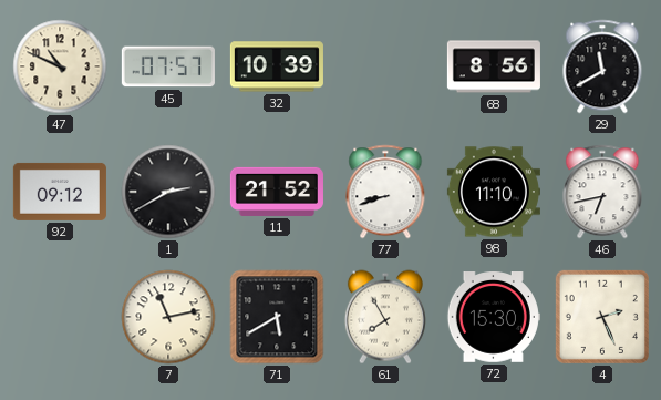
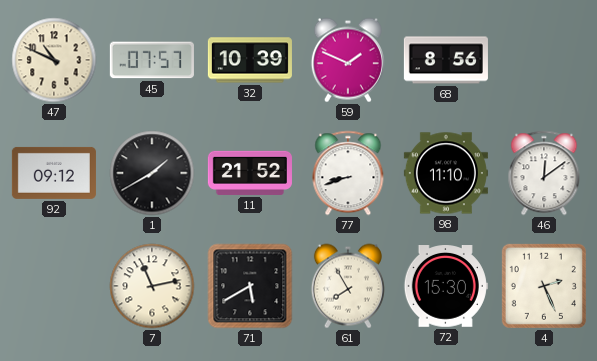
59: none -> 1:49 (348, 60)
29: 11:40 -> none (602, 66)
1: 2:40 -> 1:40 (152, 173)
46: 6:43 -> 12:09 (544, 173)
